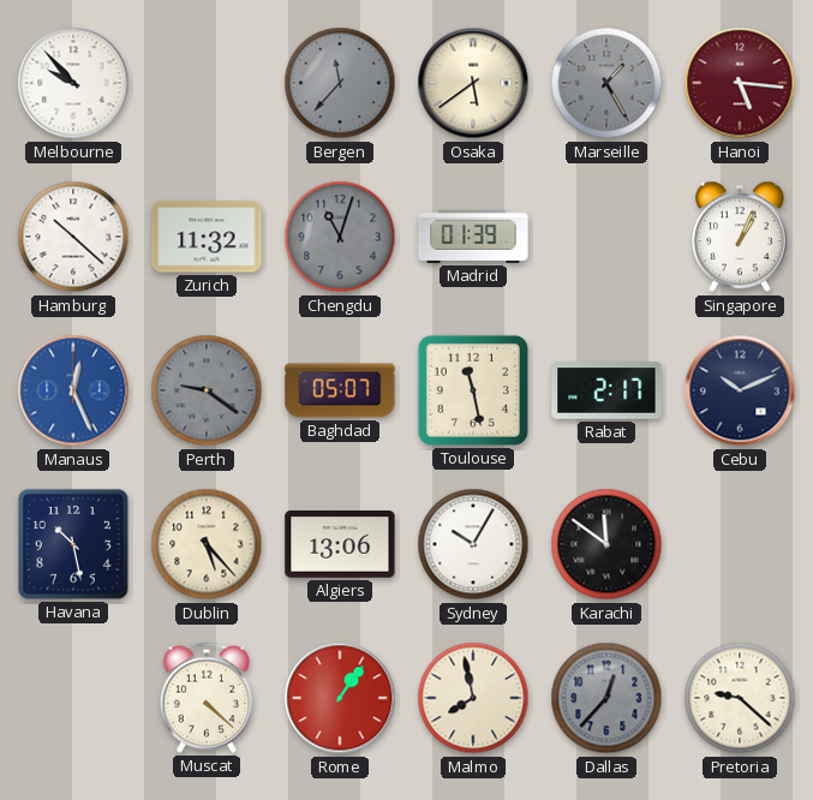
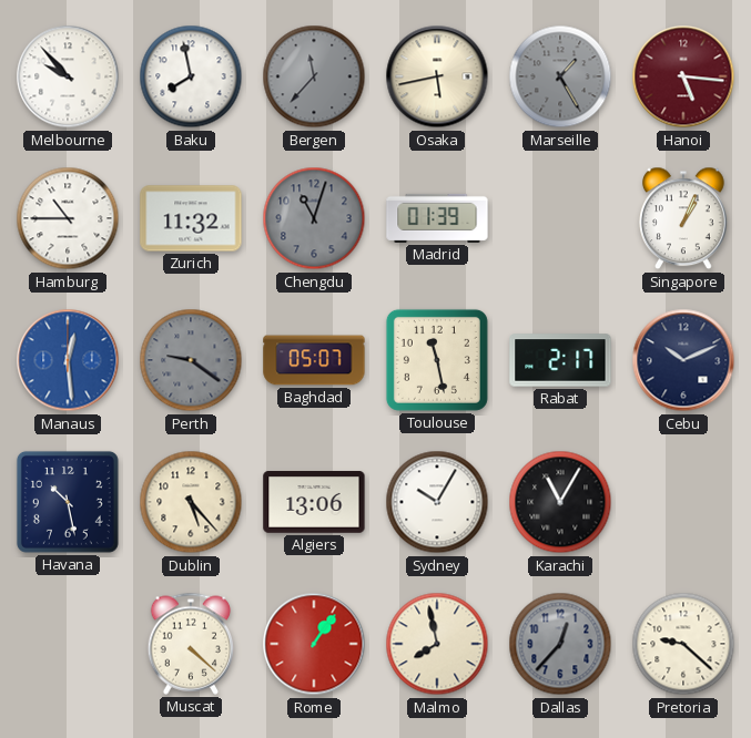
Baku: none -> 7:58 (191, 76)
Osaka: 5:39 -> 5:43 (437, 76)
Hamburg: 10:22 -> 10:45 (68, 218)
Manaus: 12:26 -> 12:29 (68, 360)
Karachi: 11:51 -> 11:05 (560, 502)
